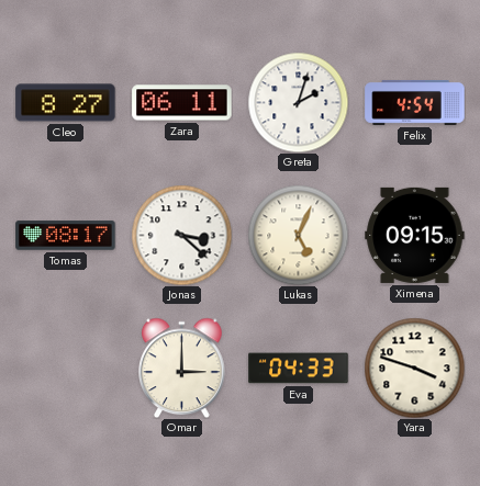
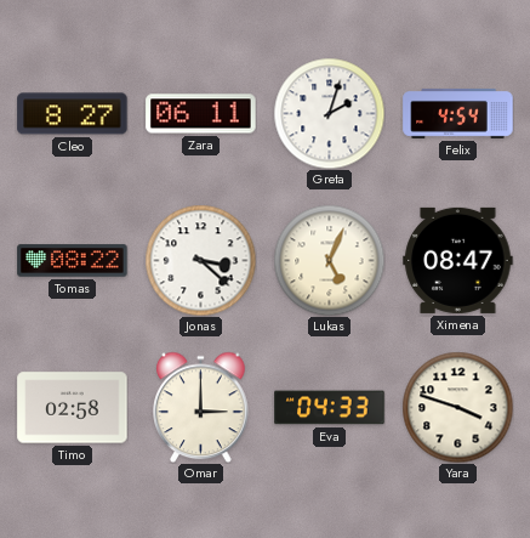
Tomas: 08:17 -> 08:22 (73, 261)
Ximena: 09:15 -> 08:47 (458, 260)
Timo: none -> 02:58 (73, 408)
